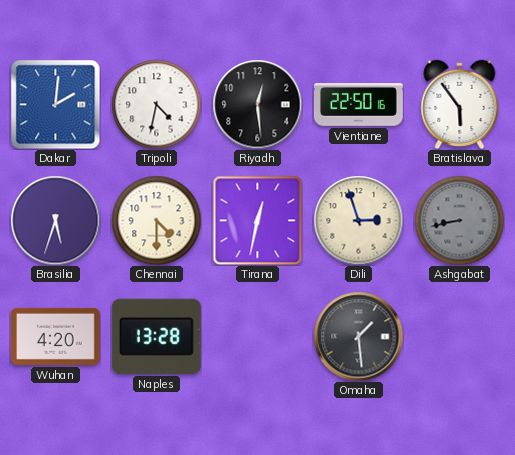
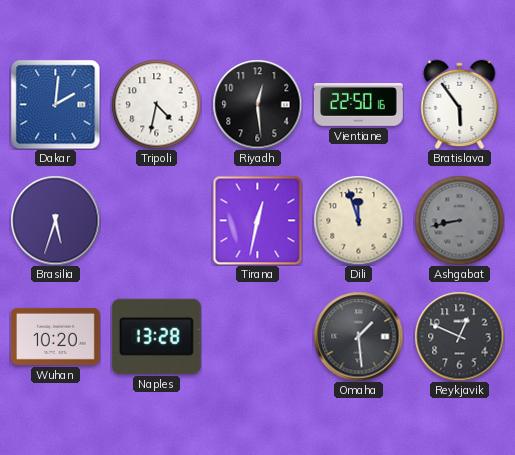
Chennai: 4:30 -> none (156, 220)
Dili: 2:57 -> 11:57 (358, 220)
Wuhan: 4:20 -> 10:20 (55, 336)
Reykjavik: none -> 12:49 (459, 336)
